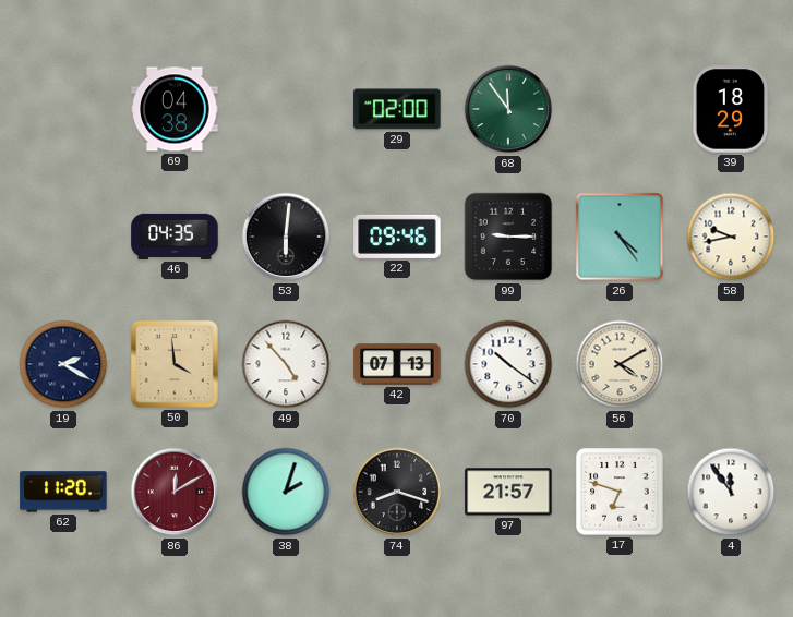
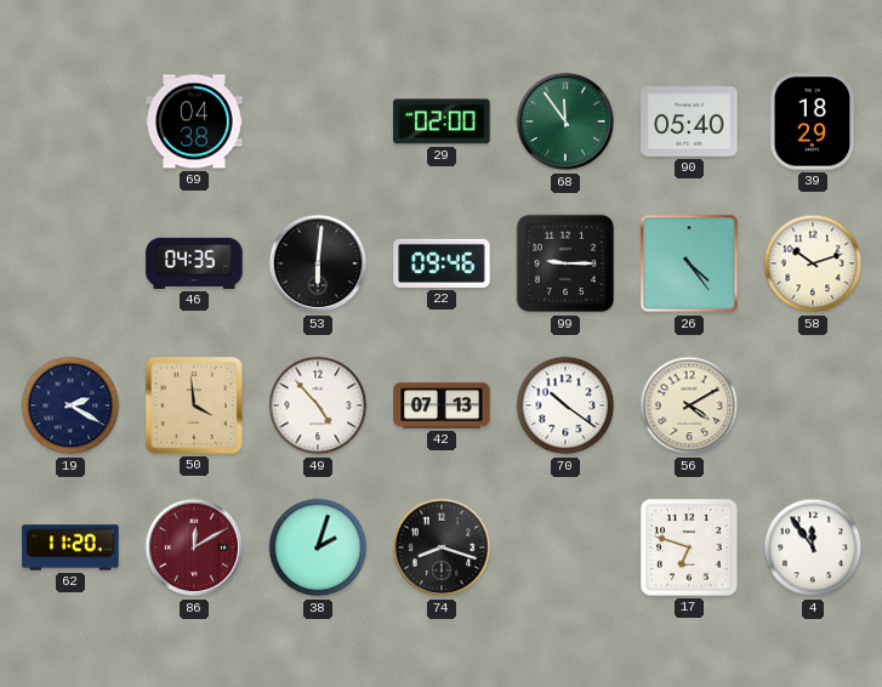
90: none -> 05:40 (689, 121)
58: 9:43 -> 10:12 (813, 263)
97: 21:57 -> none (508, 492)
